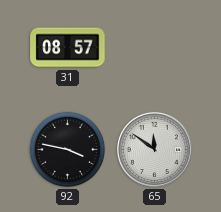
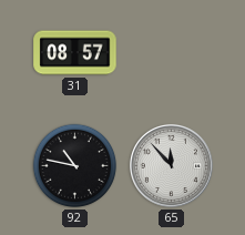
92: 3:47 -> 10:47 (75, 166)
65: 11:51 -> 11:53 (171, 165)
